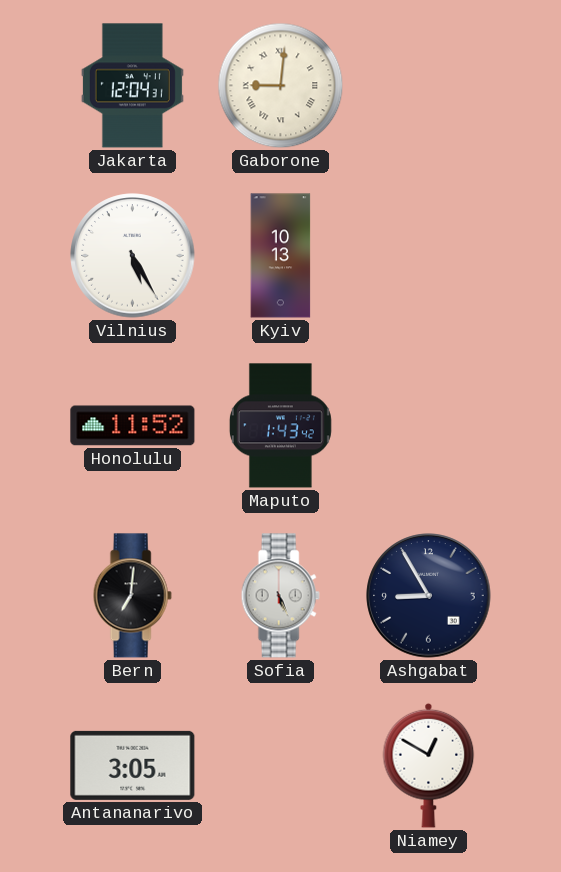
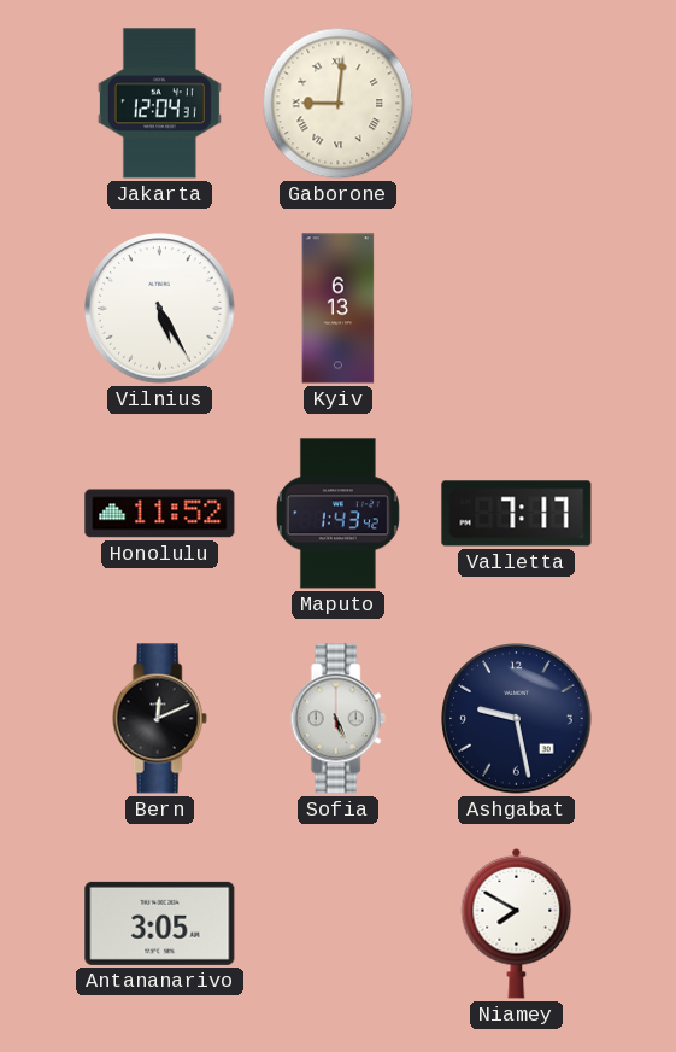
Kyiv: 10:13 -> 6:13 (339, 309)
Valletta: none -> 7:17 (517, 514)
Bern: 7:01 -> 12:11 (159, 719)
Ashgabat: 8:55 -> 9:28 (517, 719)
Niamey: 12:50 -> 7:50 (517, 923)
